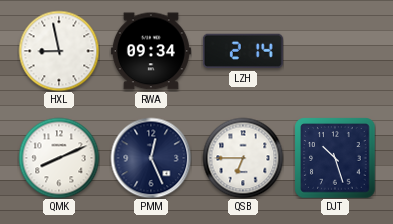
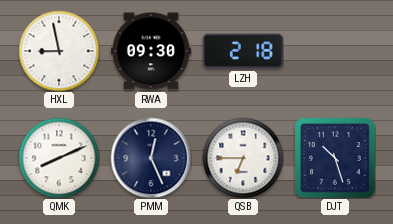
RWA: 09:34 -> 09:30 (151, 51)
LZH: 2:14 -> 2:18 (243, 51)
